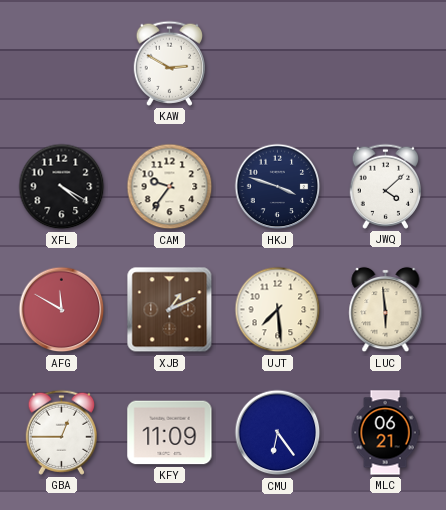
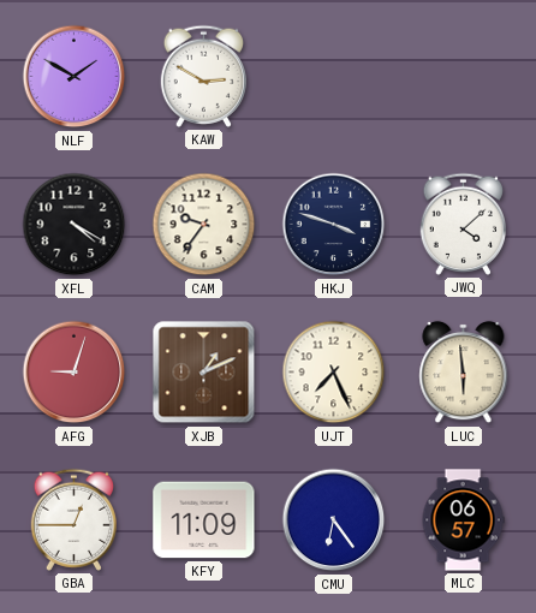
NLF: none -> 1:50 (75, 77)
AFG: 11:50 -> 9:03 (75, 373)
UJT: 7:29 -> 7:26 (334, 373)
MLC: 06:21 -> 06:57 (463, 520)
